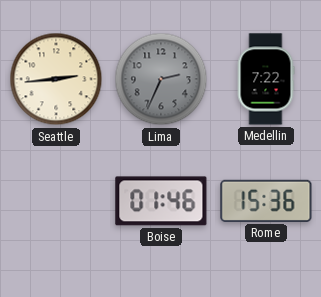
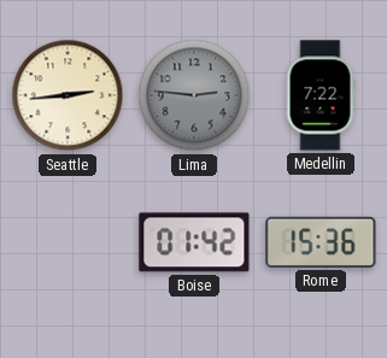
Lima: 2:34 -> 2:46 (194, 95)
Boise: 01:46 -> 01:42 (194, 242)
